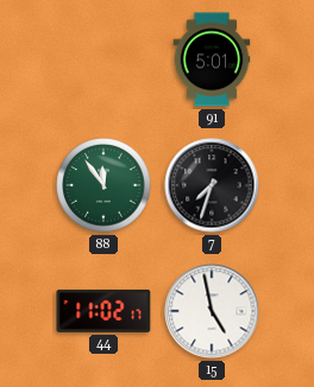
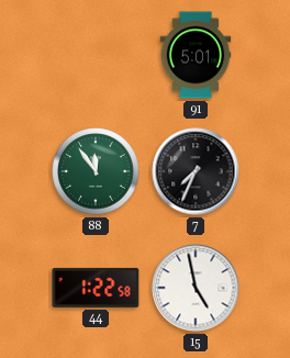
7: 7:33 -> 7:34 (196, 171)
44: 11:02 -> 1:22 (96, 288)
